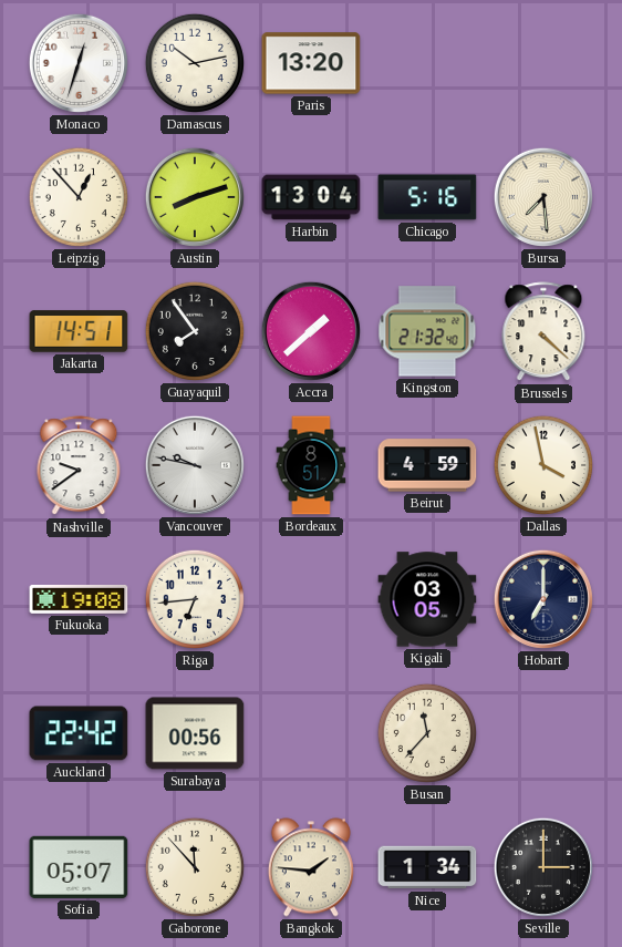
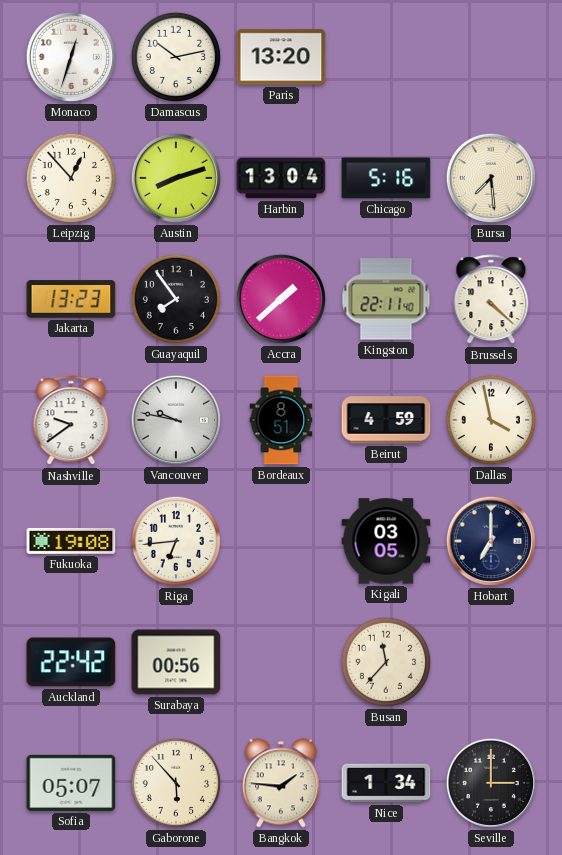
Jakarta: 14:51 -> 13:23 (71, 299)
Kingston: 21:32 -> 22:11 (386, 299)
Gaborone: 11:53 -> 5:53 (176, 783)
